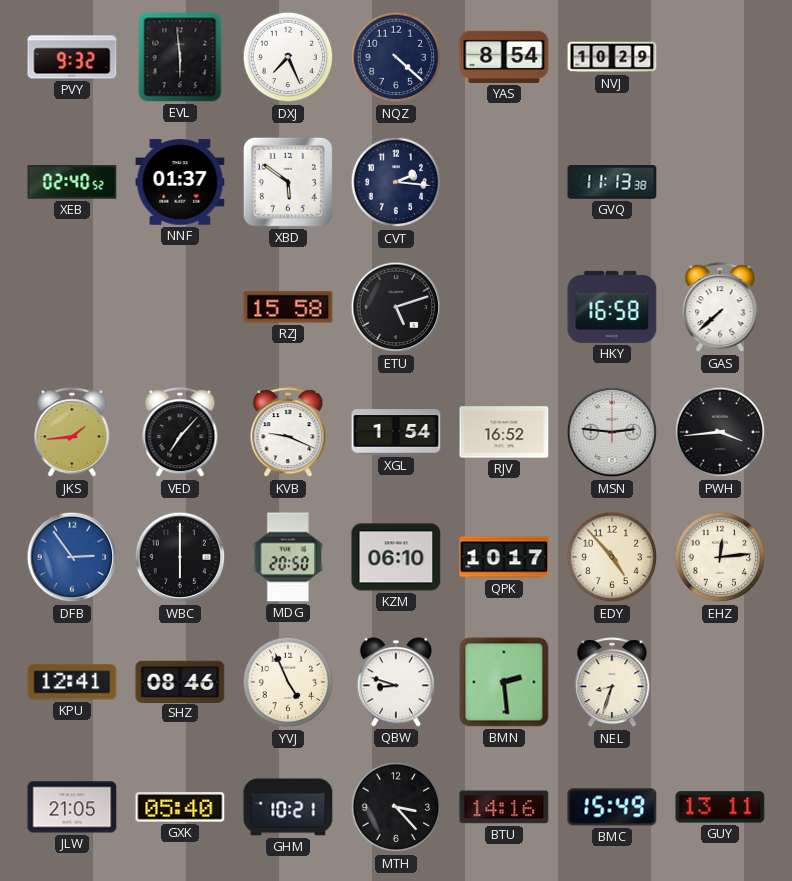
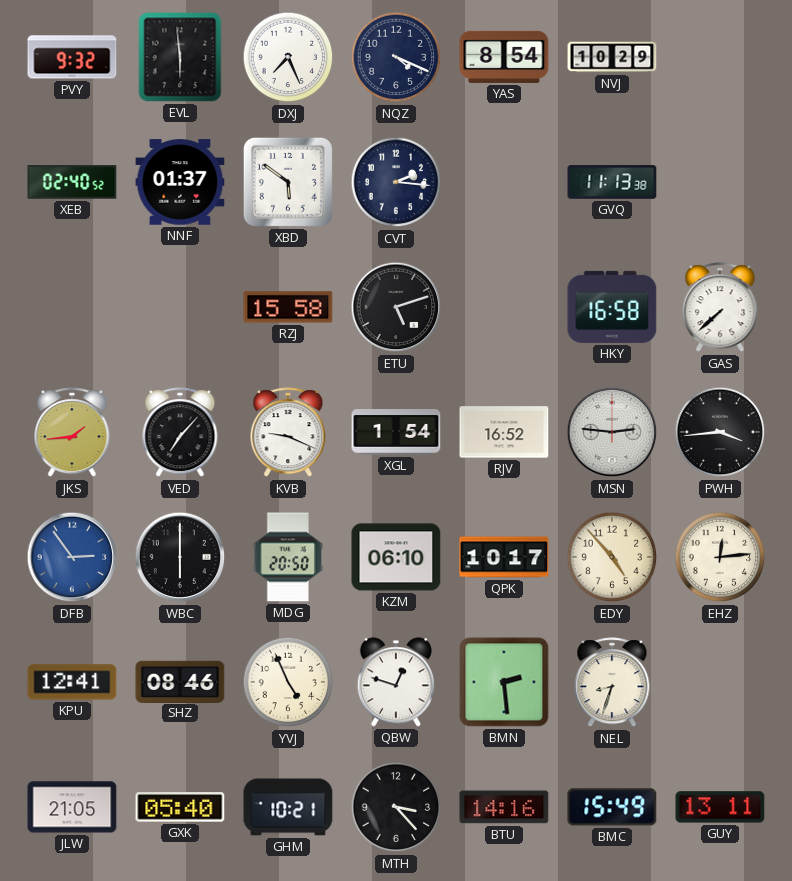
NQZ: 4:22 -> 4:19 (396, 57)
QBW: 8:48 -> 12:48 (396, 682)
